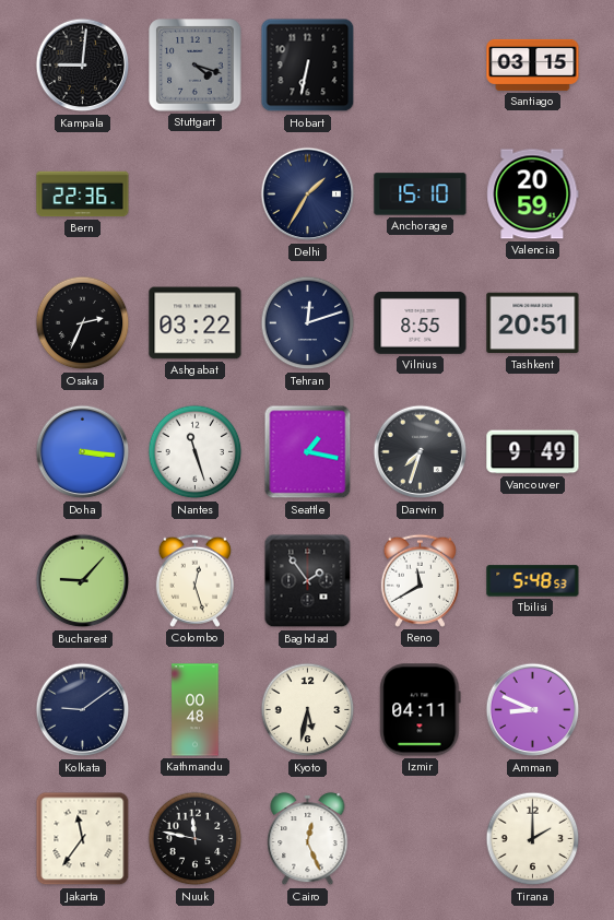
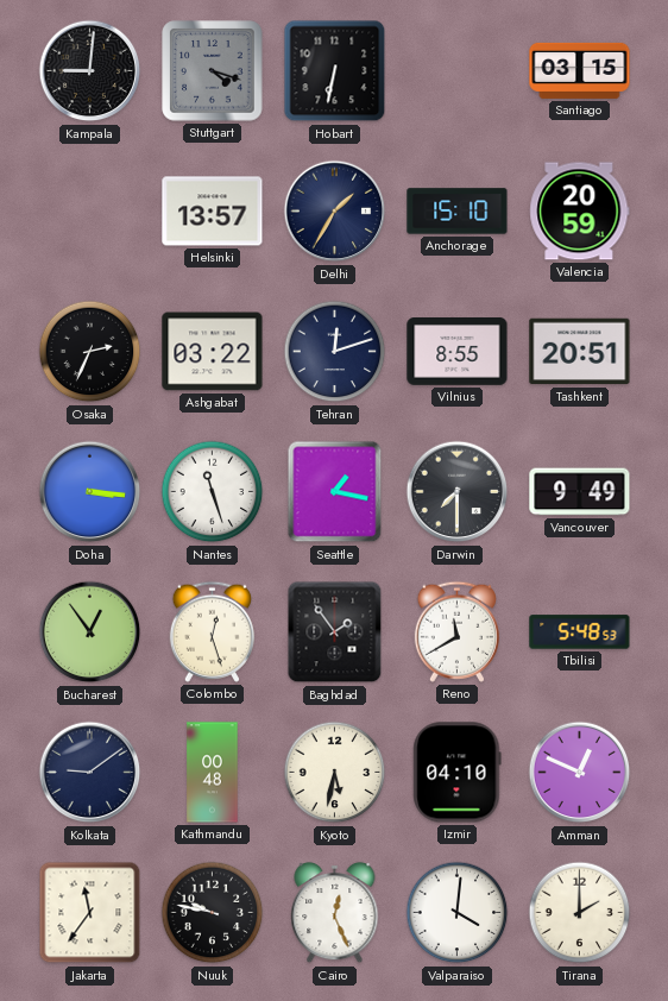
Bern: 22:36 -> none (83, 194)
Helsinki: none -> 13:57 (213, 212)
Darwin: 7:33 -> 7:30 (458, 492)
Bucharest: 9:07 -> 12:54 (90, 632)
Izmir: 04:11 -> 04:10 (458, 773)
Amman: 8:49 -> 12:49 (580, 773)
Nuuk: 11:47 -> 9:47 (213, 913)
Valparaiso: none -> 4:01 (458, 913)
